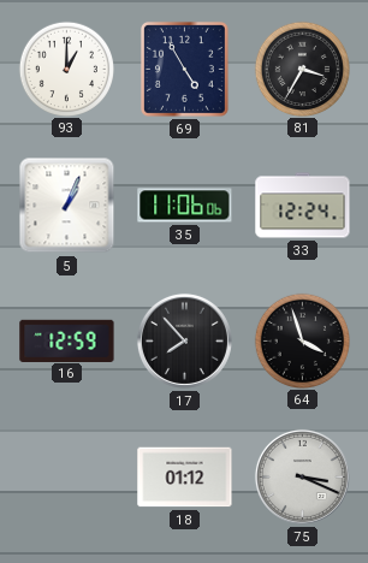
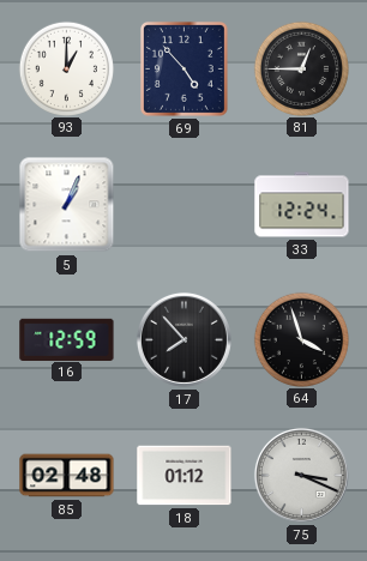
69: 4:55 -> 4:53 (183, 68)
81: 3:35 -> 12:45 (301, 68)
35: 11:06 -> none (185, 206)
85: none -> 02:48 (67, 476)
